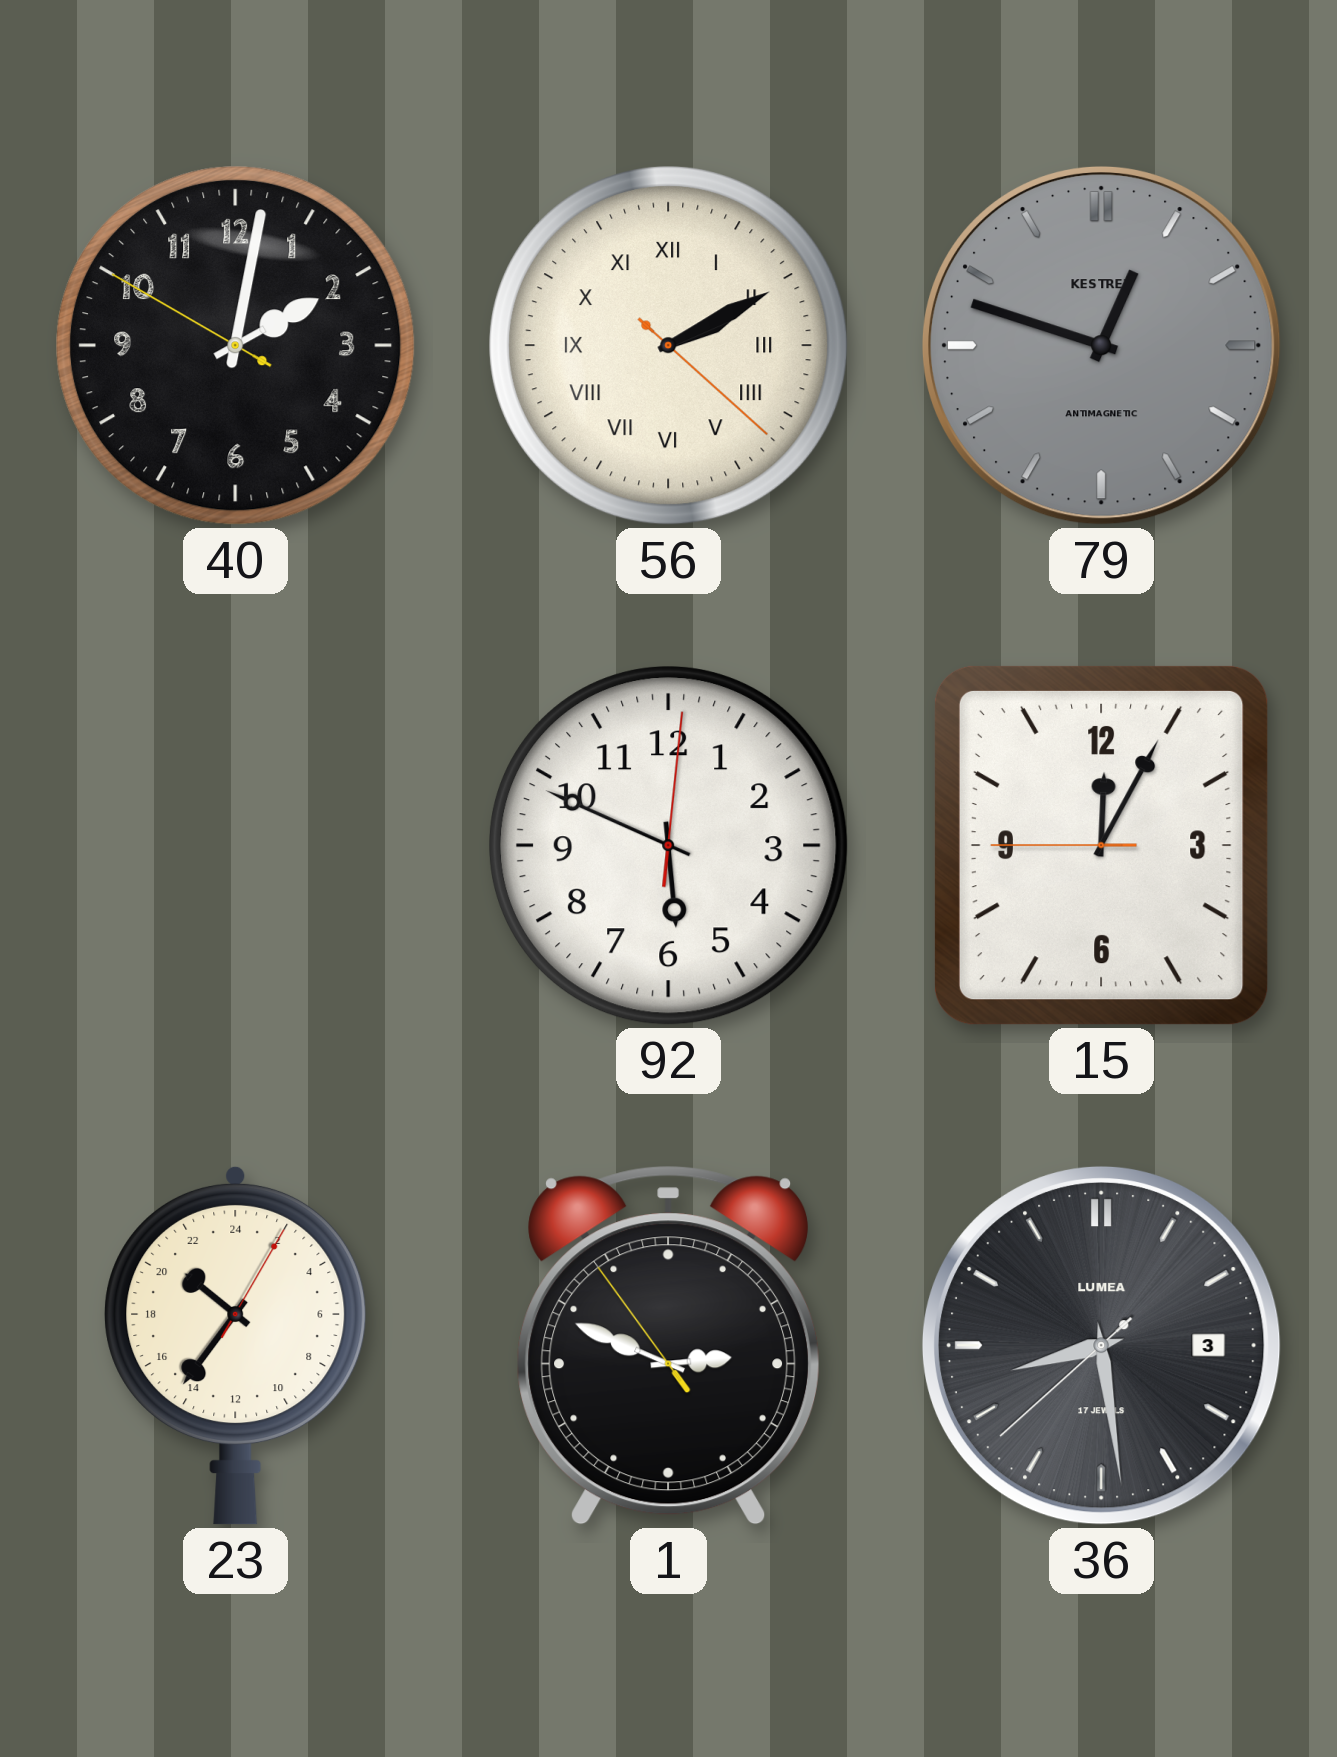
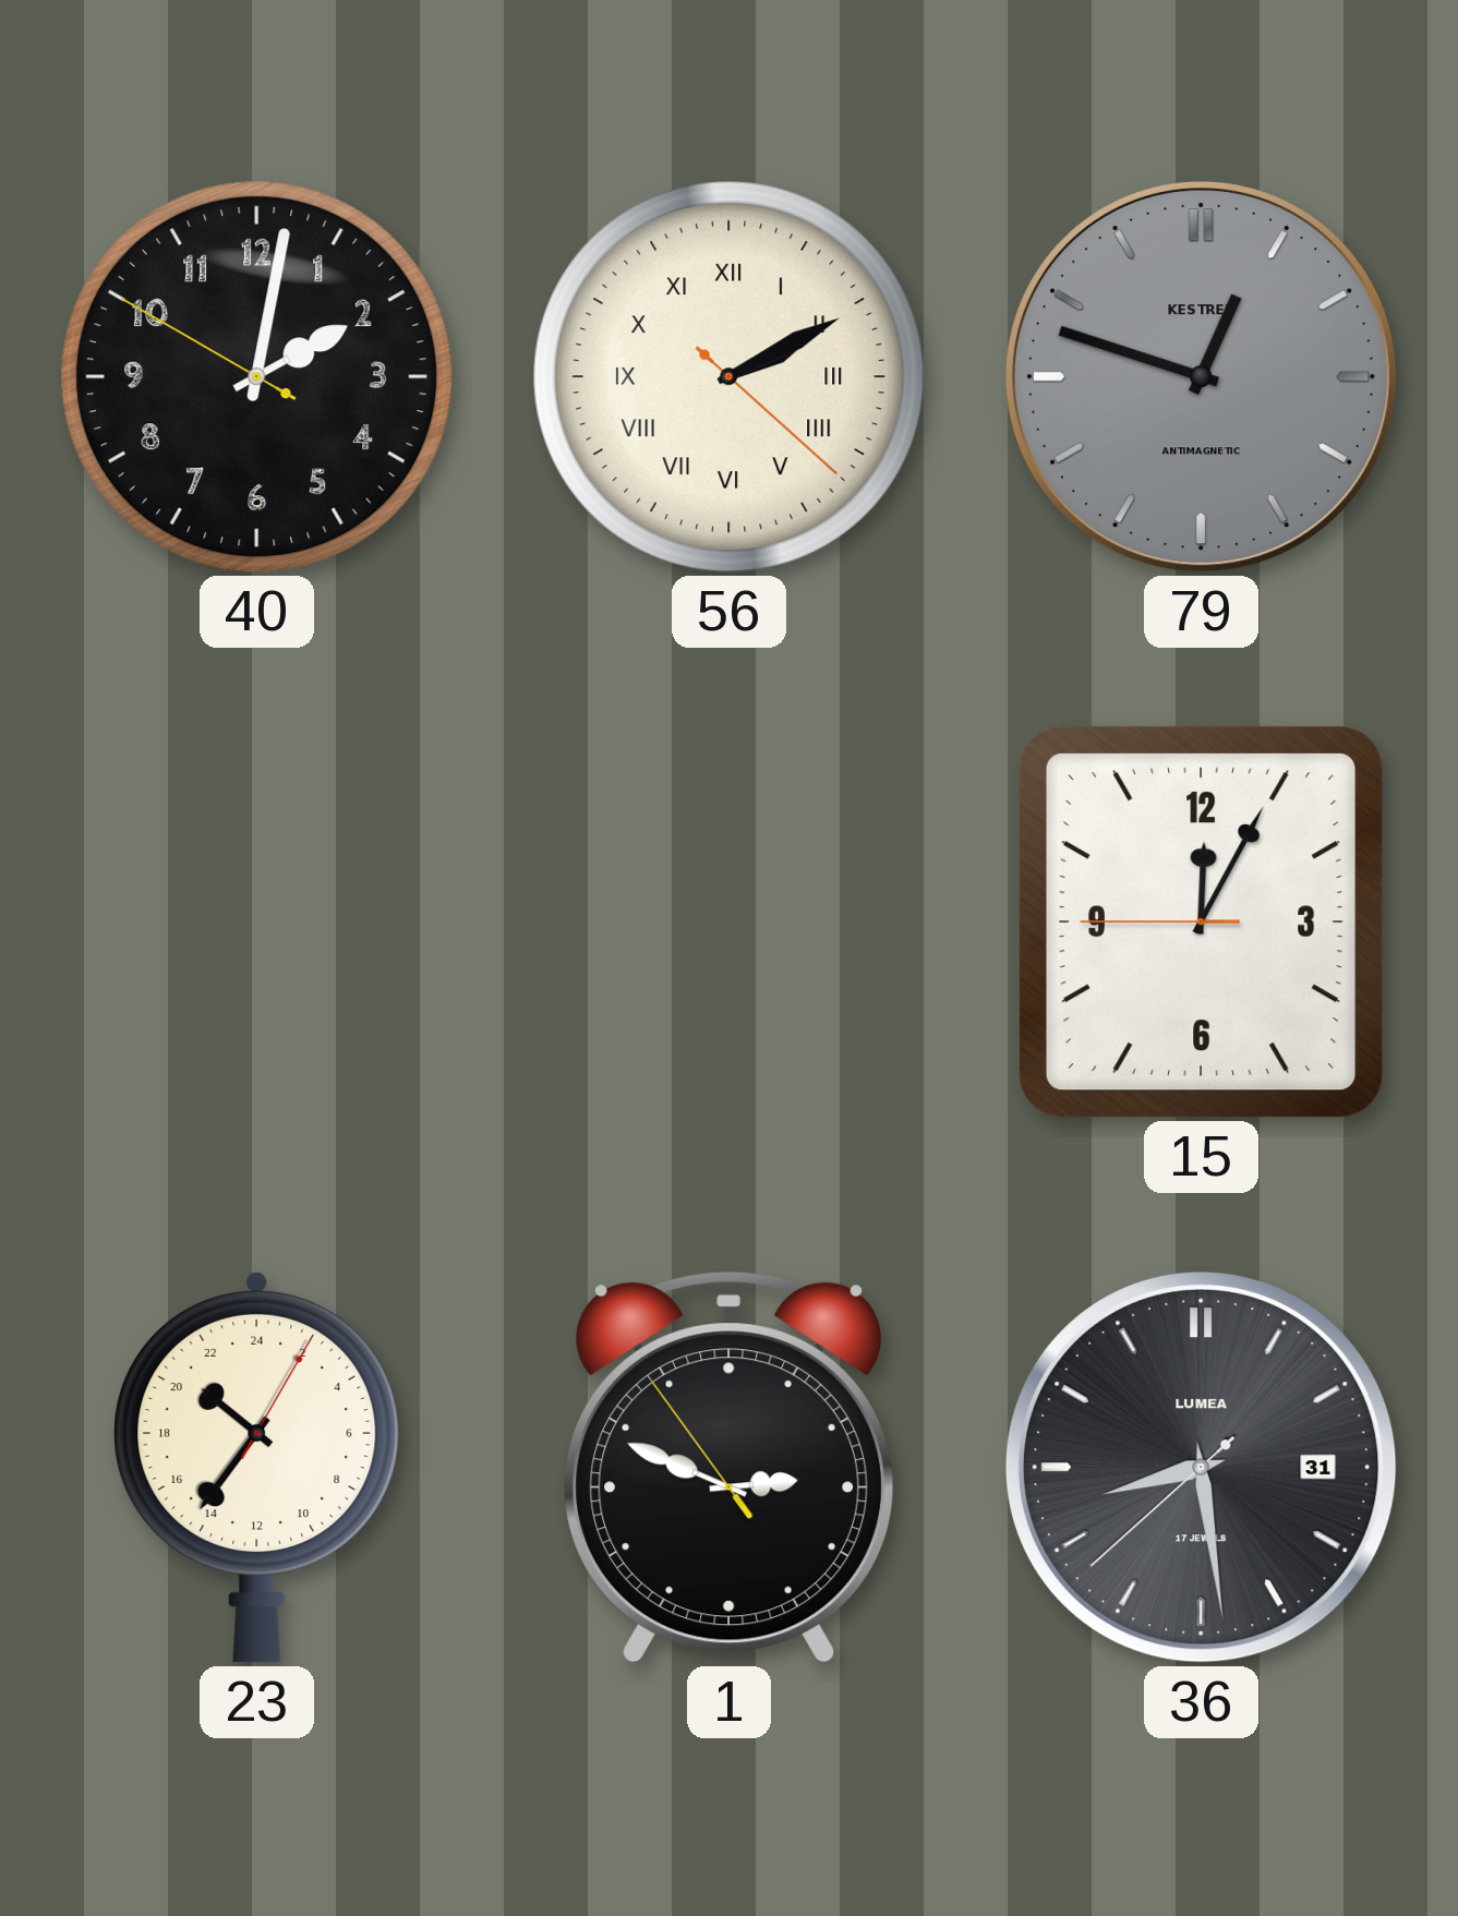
92: 5:49 -> none (669, 846)
36 date: 3 -> 31 (1201, 1467)
